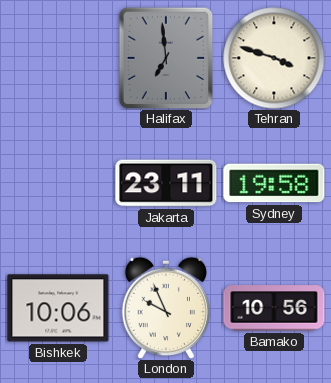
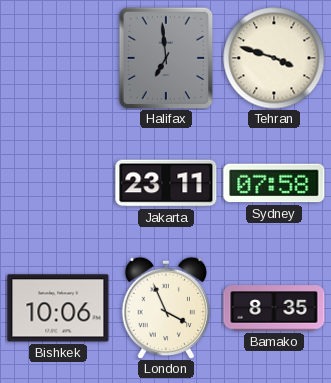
Sydney: 19:58 -> 07:58 (274, 183)
London: 9:56 -> 3:56 (165, 308)
Bamako: 10:56 -> 8:35 (274, 308)
